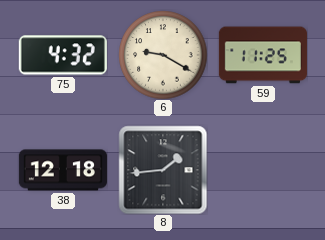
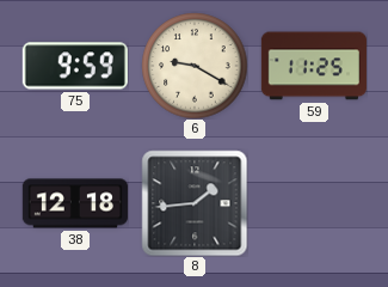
75: 4:32 -> 9:59 (75, 66)
